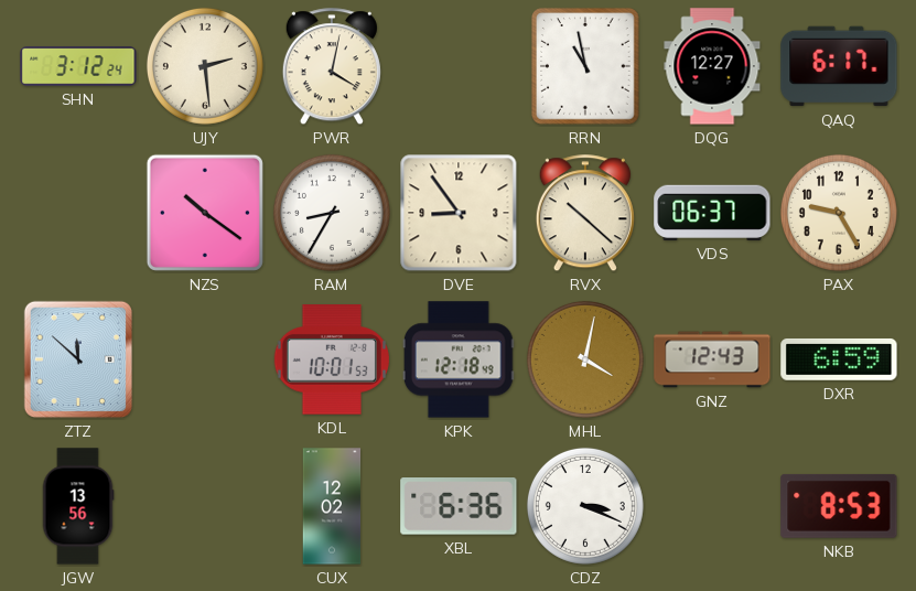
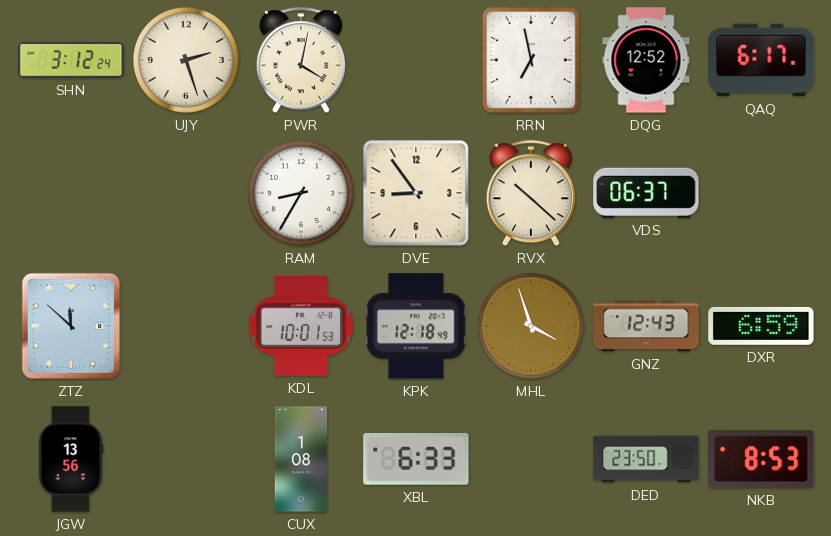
UJY: 2:29 -> 2:27 (186, 60)
RRN: 10:58 -> 6:58 (532, 61)
DQG: 12:27 -> 12:52 (646, 60)
NZS: 10:21 -> none (205, 213)
PAX: 9:25 -> none (839, 213)
MHL: 4:02 -> 3:57 (531, 326)
CUX: 12:02 -> 1:08 (301, 459)
XBL: 6:36 -> 6:33 (416, 460)
CDZ: 3:19 -> none (585, 506)
DED: none -> 23:50 (646, 459)
